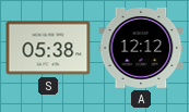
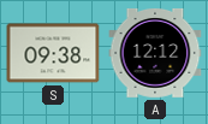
S: 05:38 -> 09:38 (53, 53)
